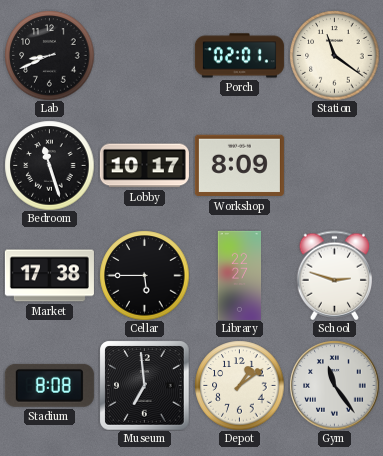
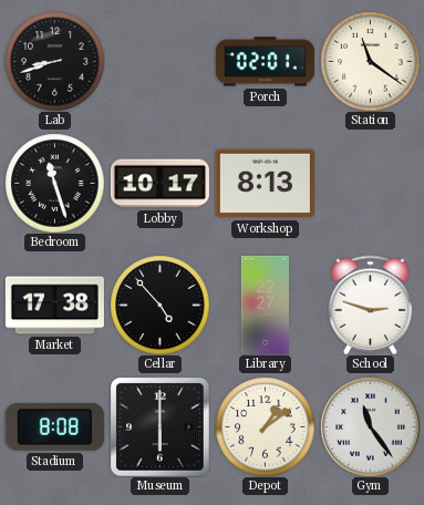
Lab: 8:41 -> 8:42 (54, 61)
Workshop: 8:09 -> 8:13 (265, 184)
Cellar: 5:45 -> 4:53 (159, 305)
Museum: 6:59 -> 6:00 (159, 426)
